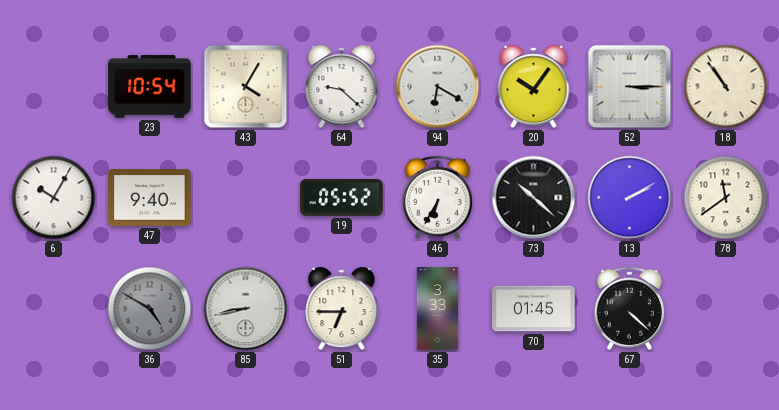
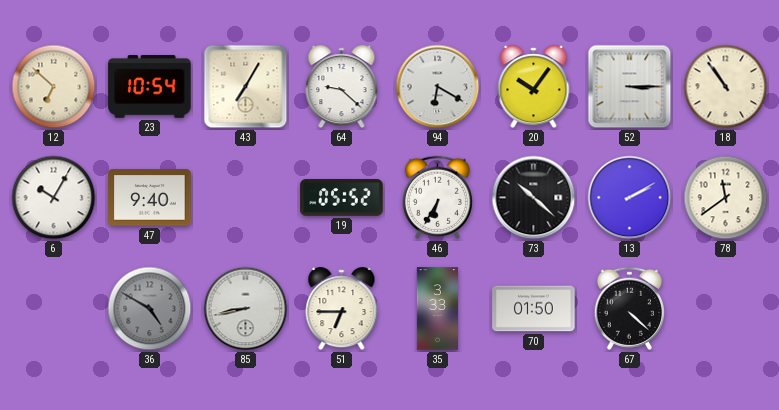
12: none -> 6:52 (54, 87)
43: 4:05 -> 7:05 (246, 87)
70: 01:45 -> 01:50 (534, 309)
